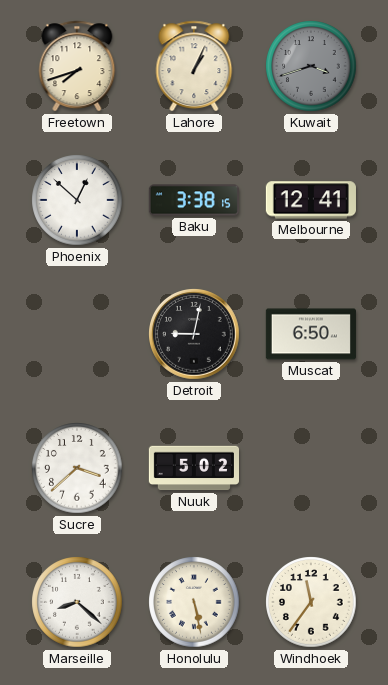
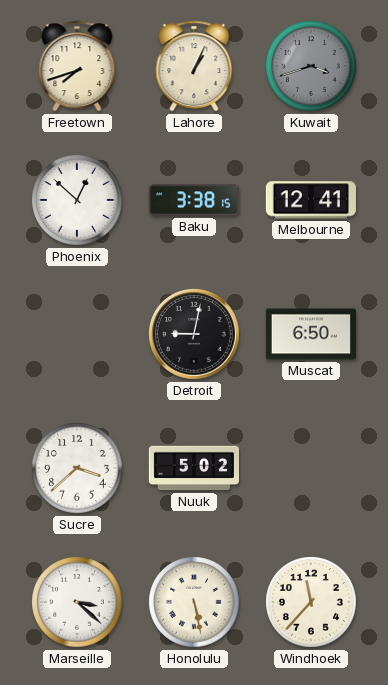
Marseille: 8:22 -> 3:22 (77, 602)
Windhoek: 11:36 -> 11:37 (311, 602)
